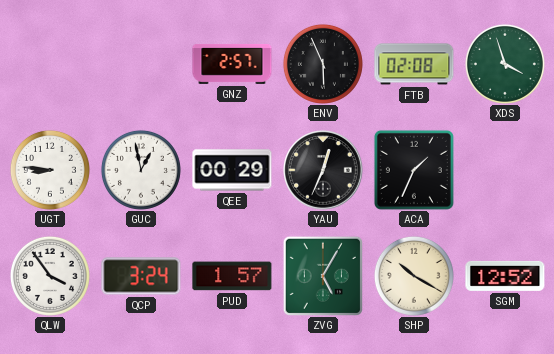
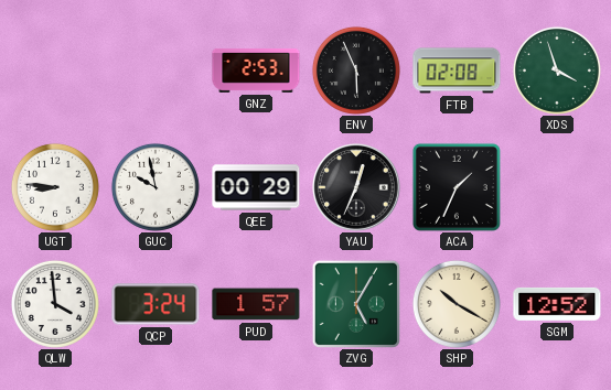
GNZ: 2:57 -> 2:53 (256, 72)
GUC: 12:58 -> 9:58 (156, 187)
QLW: 3:54 -> 3:59 (55, 304)
